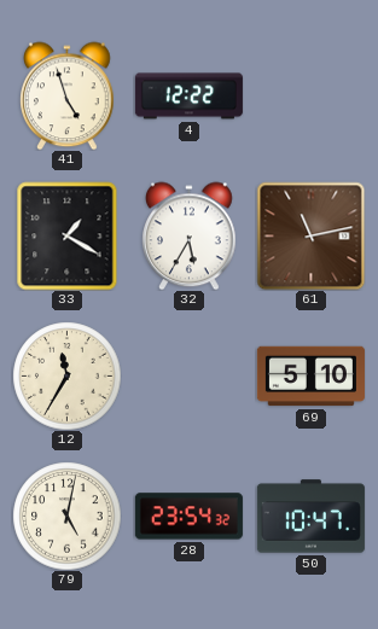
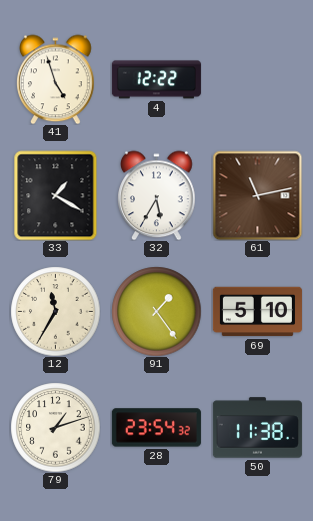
91: none -> 1:24 (156, 311)
79: 5:02 -> 1:12 (55, 427)
50: 10:47 -> 11:38 (257, 428)
